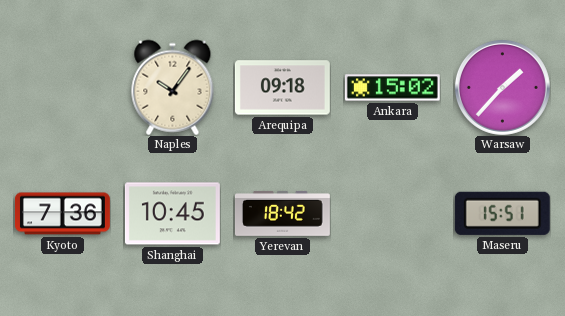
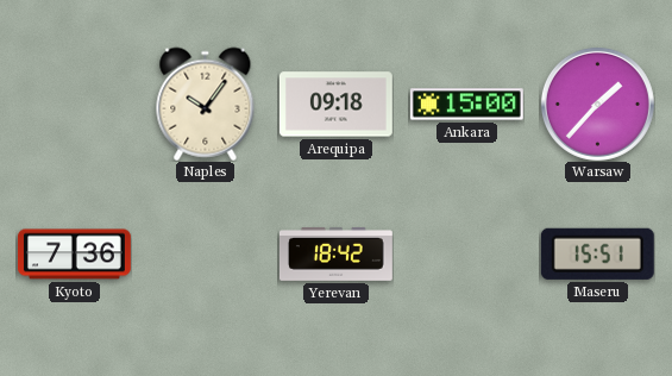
Ankara: 15:02 -> 15:00 (466, 105)
Shanghai: 10:45 -> none (172, 214)
